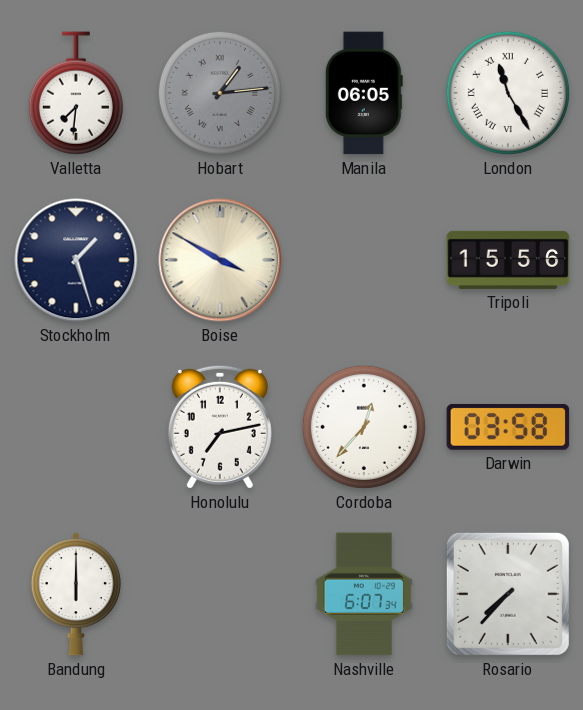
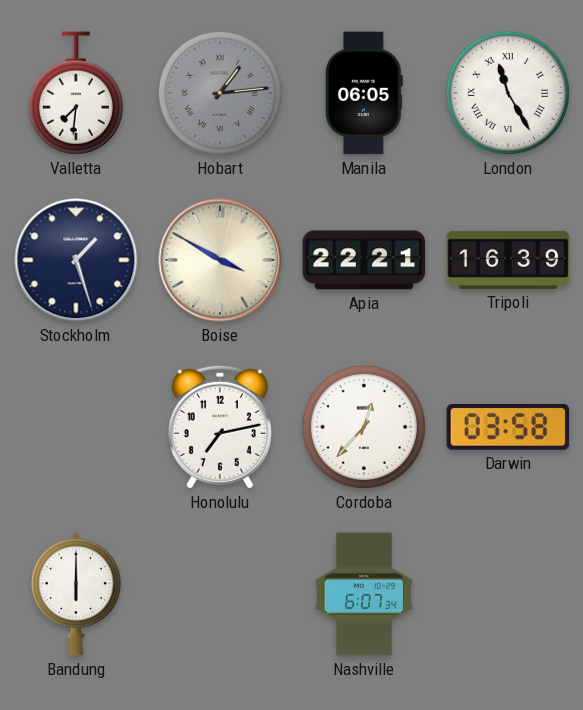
Apia: none -> 22:21 (364, 260)
Tripoli: 15:56 -> 16:39 (508, 260)
Rosario: 7:37 -> none (508, 594)
